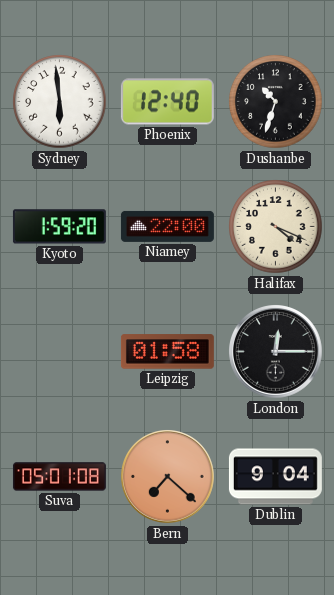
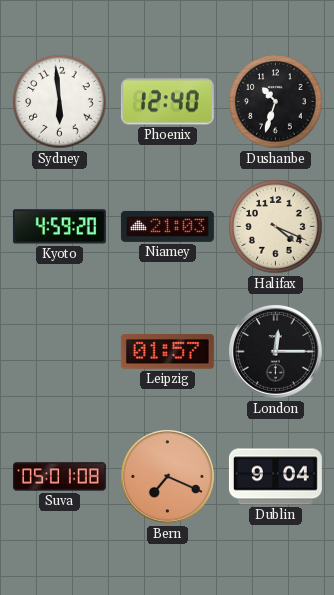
Kyoto: 1:59 -> 4:59 (59, 227)
Niamey: 22:00 -> 21:03 (167, 226)
Leipzig: 01:58 -> 01:57 (167, 352)
Bern: 7:22 -> 7:19 (168, 477)
